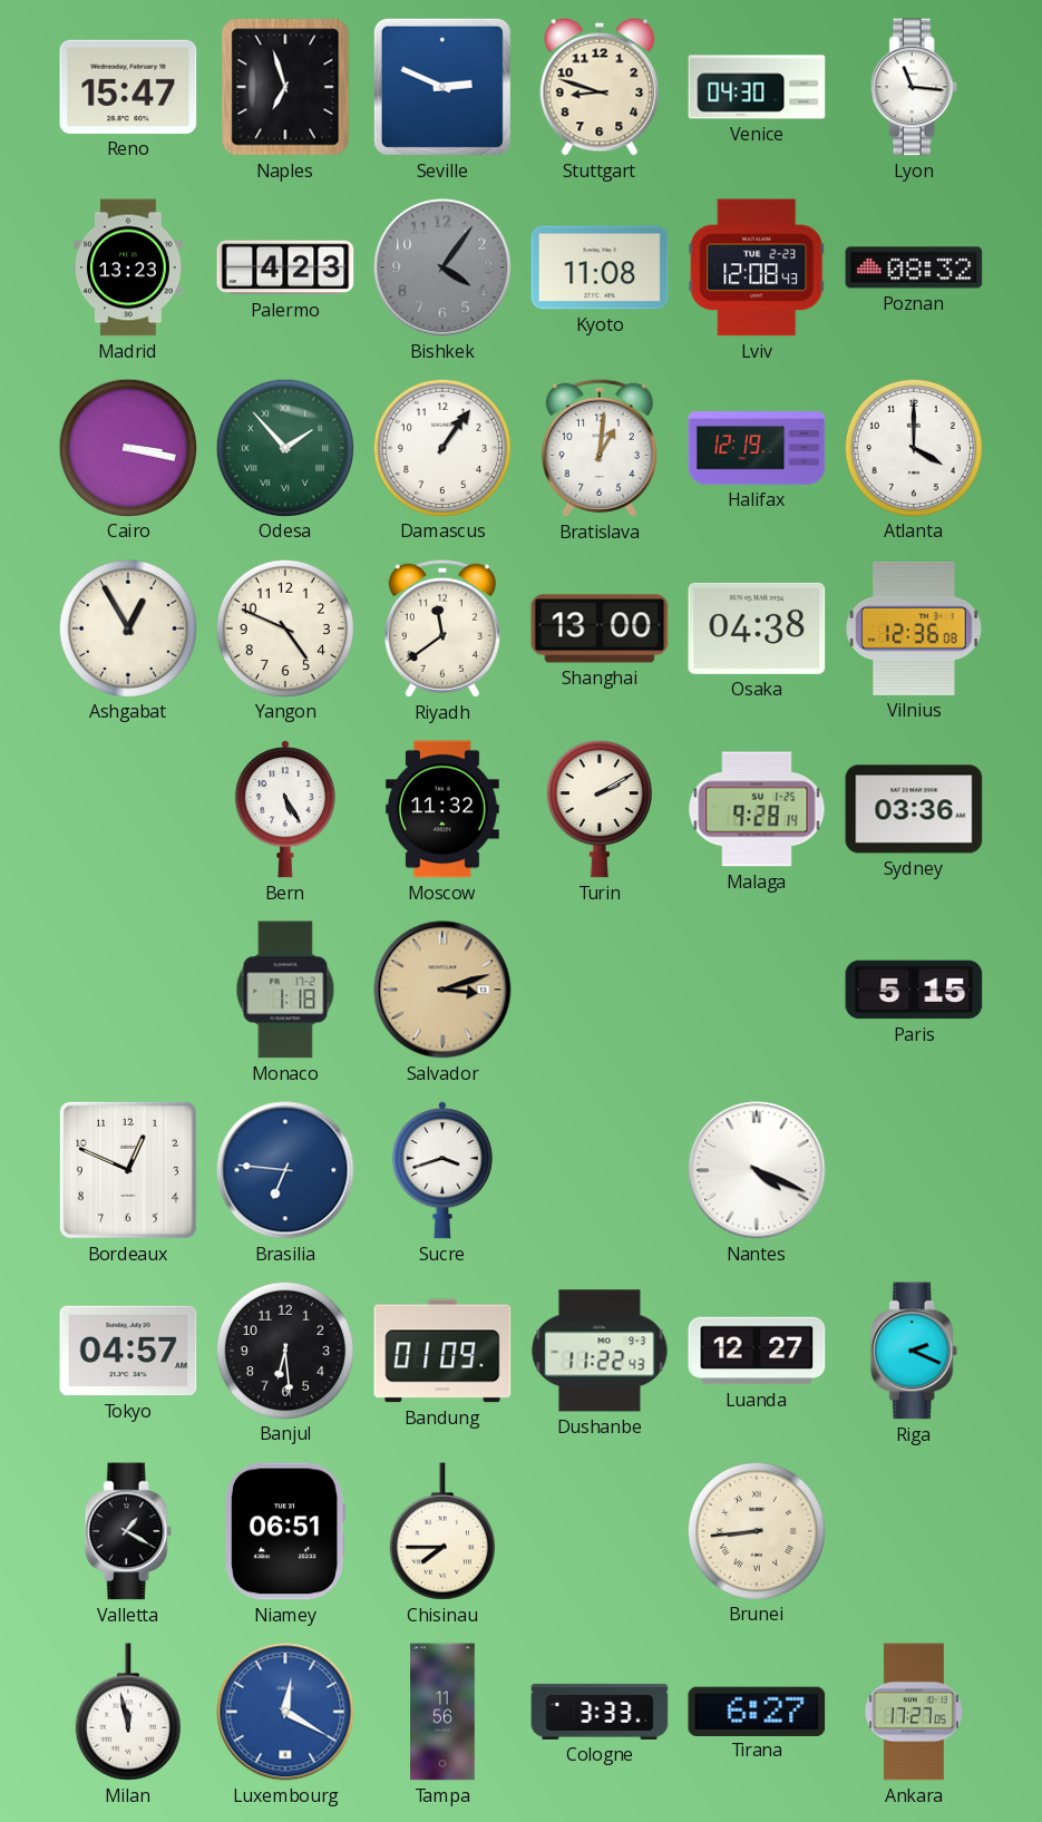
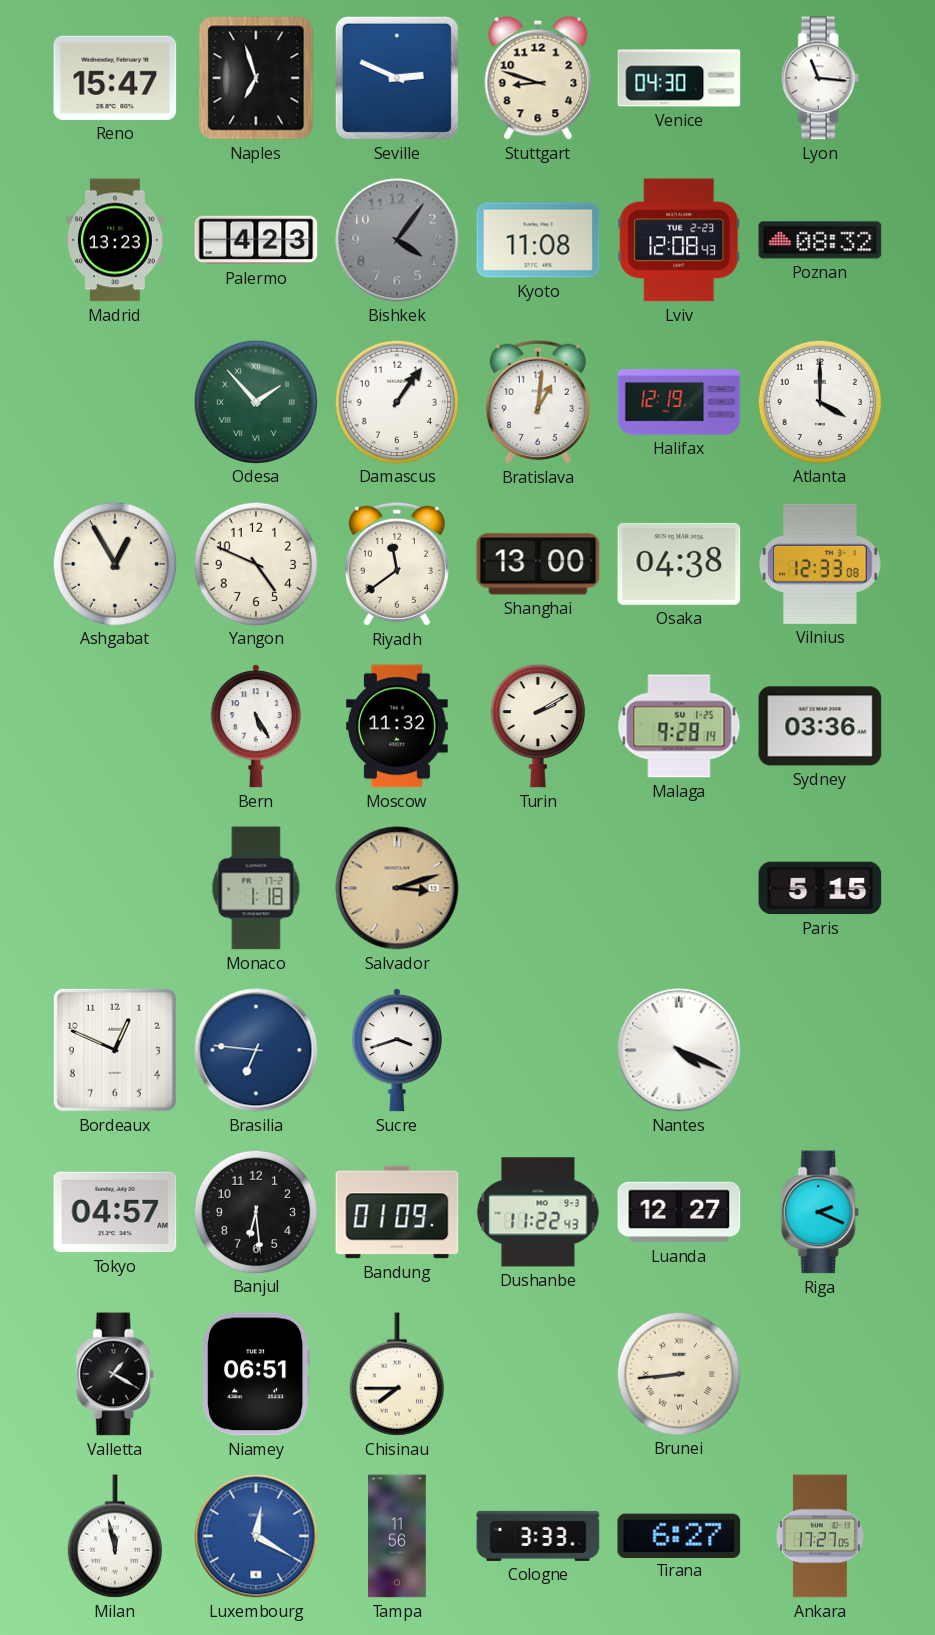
Cairo: 3:17 -> none (127, 447)
Vilnius: 12:36 -> 12:33 (820, 564)
